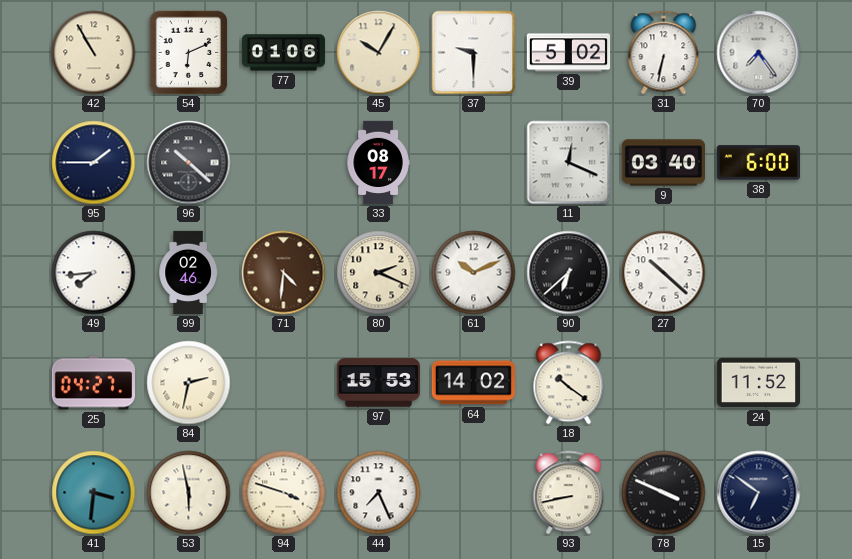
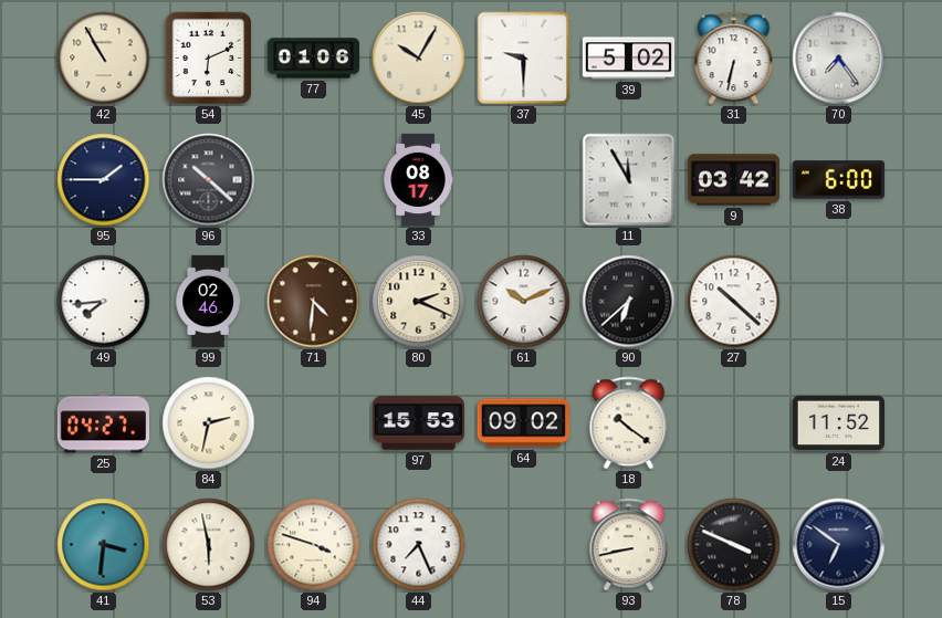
11: 12:19 -> 11:55 (629, 180)
9: 03:40 -> 03:42 (733, 180)
64: 14:02 -> 09:02 (523, 423)
